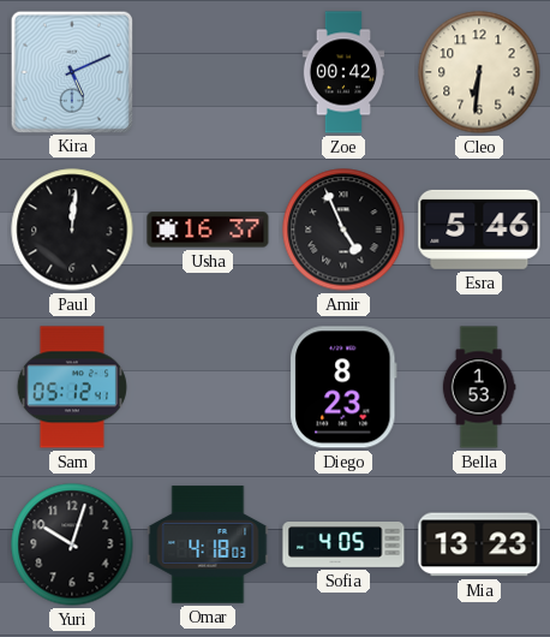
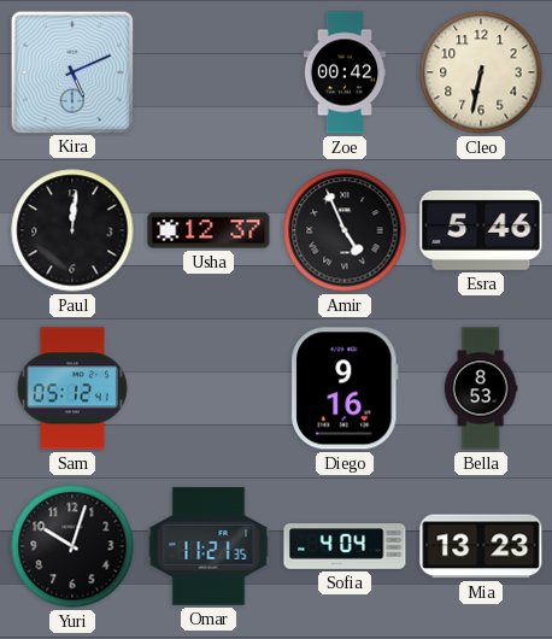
Cleo: 6:31 -> 6:32 (481, 72)
Usha: 16:37 -> 12:37 (209, 230)
Diego: 8:23 -> 9:16 (345, 388)
Bella: 1:53 -> 8:53 (481, 388)
Omar: 4:18 -> 11:21 (209, 546)
Sofia: 4:05 -> 4:04 (345, 547)
